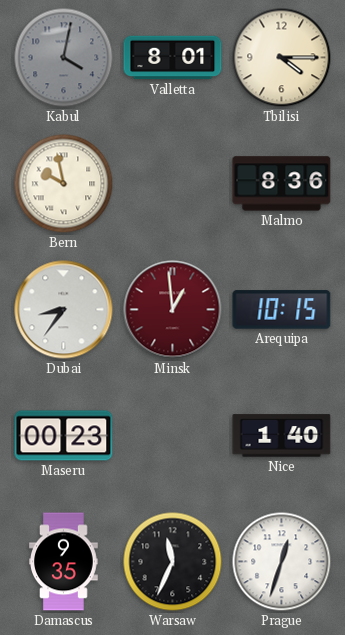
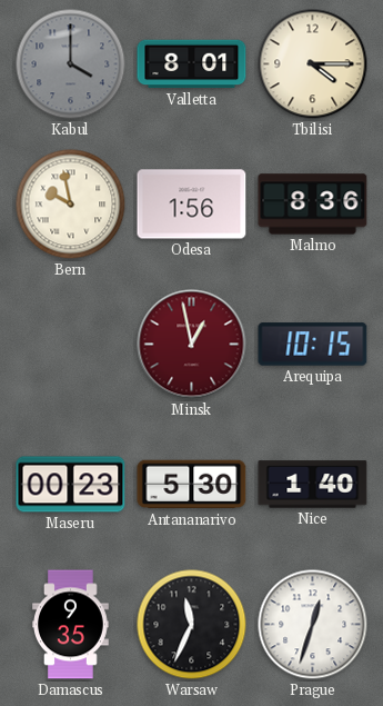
Kabul: 4:02 -> 4:00 (71, 64)
Odesa: none -> 1:56 (192, 205)
Dubai: 8:36 -> none (64, 310)
Minsk: 12:59 -> 12:58 (192, 345)
Antananarivo: none -> 5:30 (192, 485)
